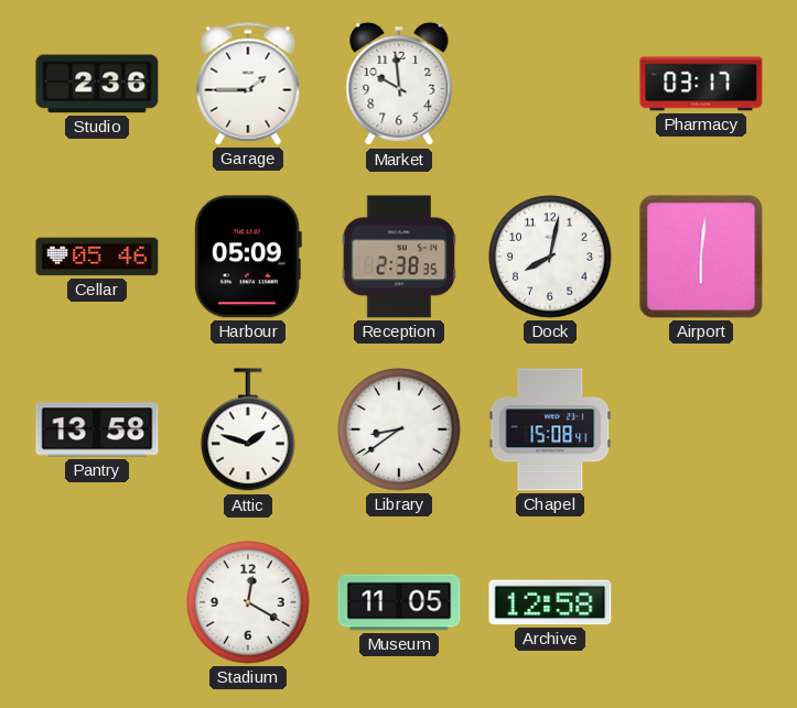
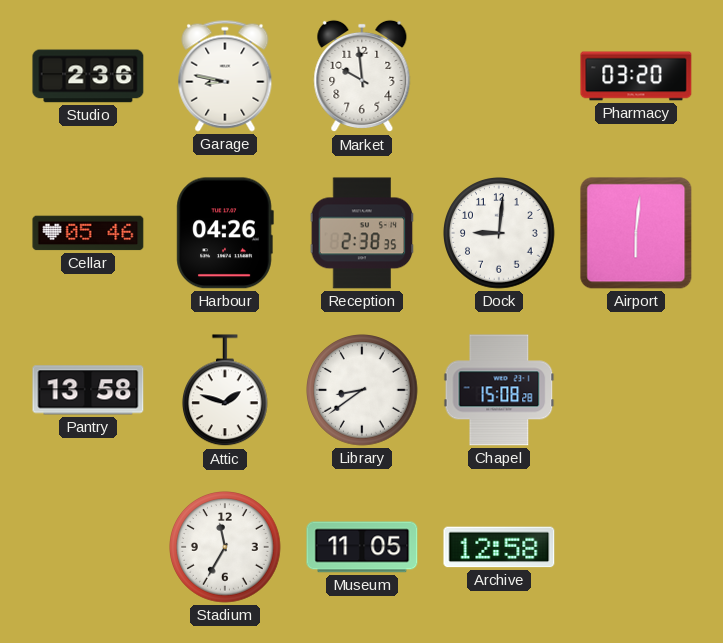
Garage: 1:45 -> 8:47 (225, 76)
Pharmacy: 03:17 -> 03:20 (636, 76)
Harbour: 05:09 -> 04:26 (225, 233)
Dock: 8:02 -> 9:01 (500, 234)
Chapel: 15:08:41 -> 15:08:28 (499, 390)
Stadium: 12:20 -> 11:35 (226, 548)
